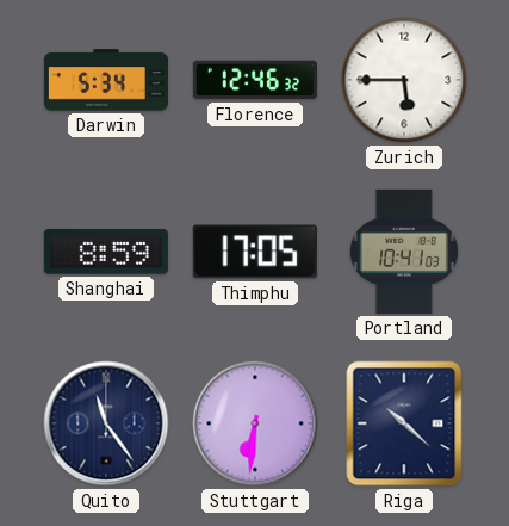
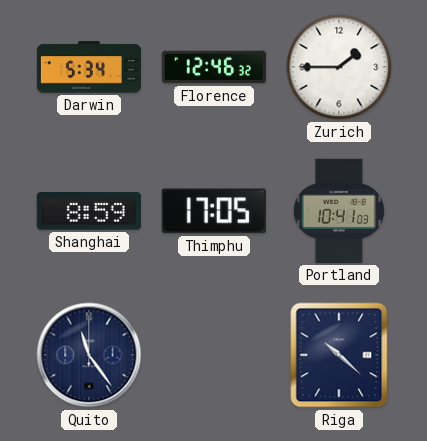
Zurich: 5:45 -> 1:45 (339, 67)
Stuttgart: 6:31 -> none (255, 423)
